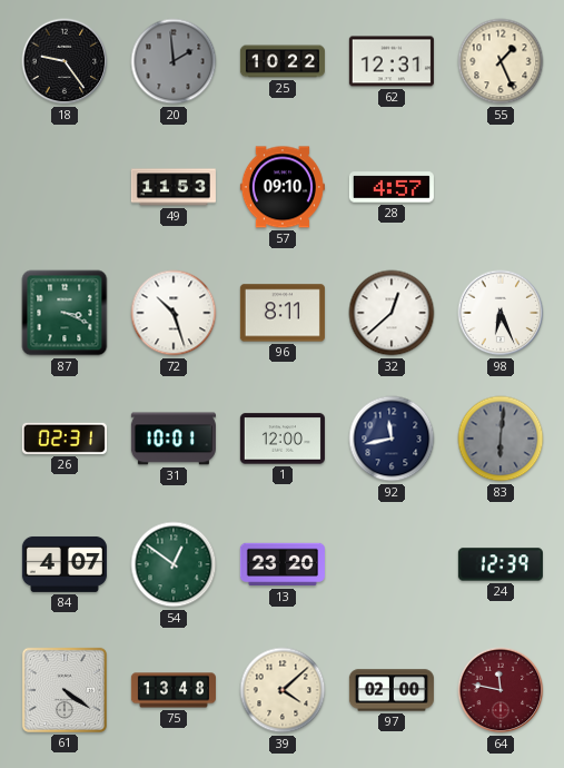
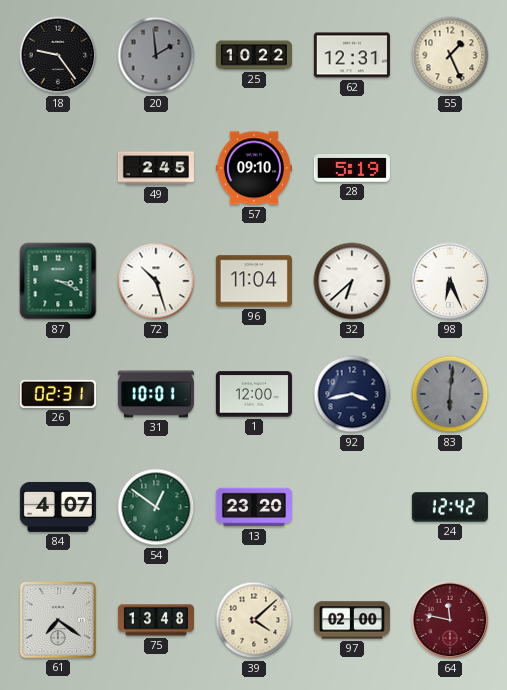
49: 11:53 -> 2:45 (156, 168)
28: 4:57 -> 5:19 (352, 168)
96: 8:11 -> 11:04 (254, 281)
32: 12:38 -> 6:38 (352, 281)
92: 11:43 -> 3:43 (352, 394)
24: 12:39 -> 12:42 (450, 507)
61: 4:21 -> 7:21 (58, 620)
